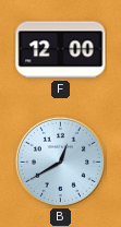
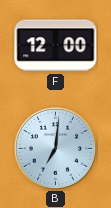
B: 12:40 -> 7:01 (55, 148)
